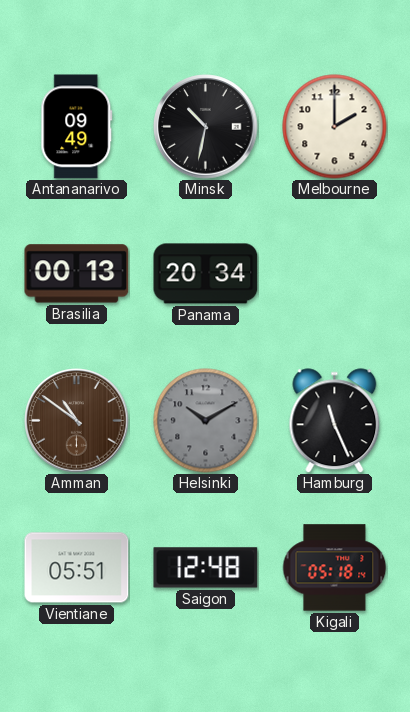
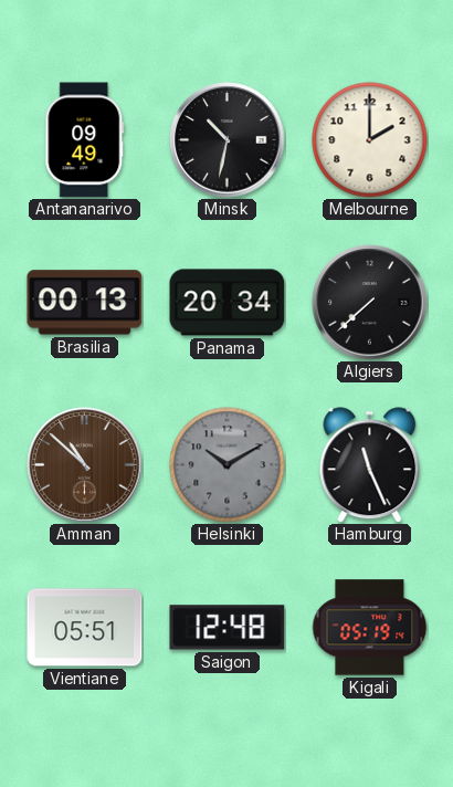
Algiers: none -> 7:38 (370, 303)
Amman: 10:51 -> 10:52 (85, 465)
Kigali: 05:18 -> 05:19 (369, 628)
